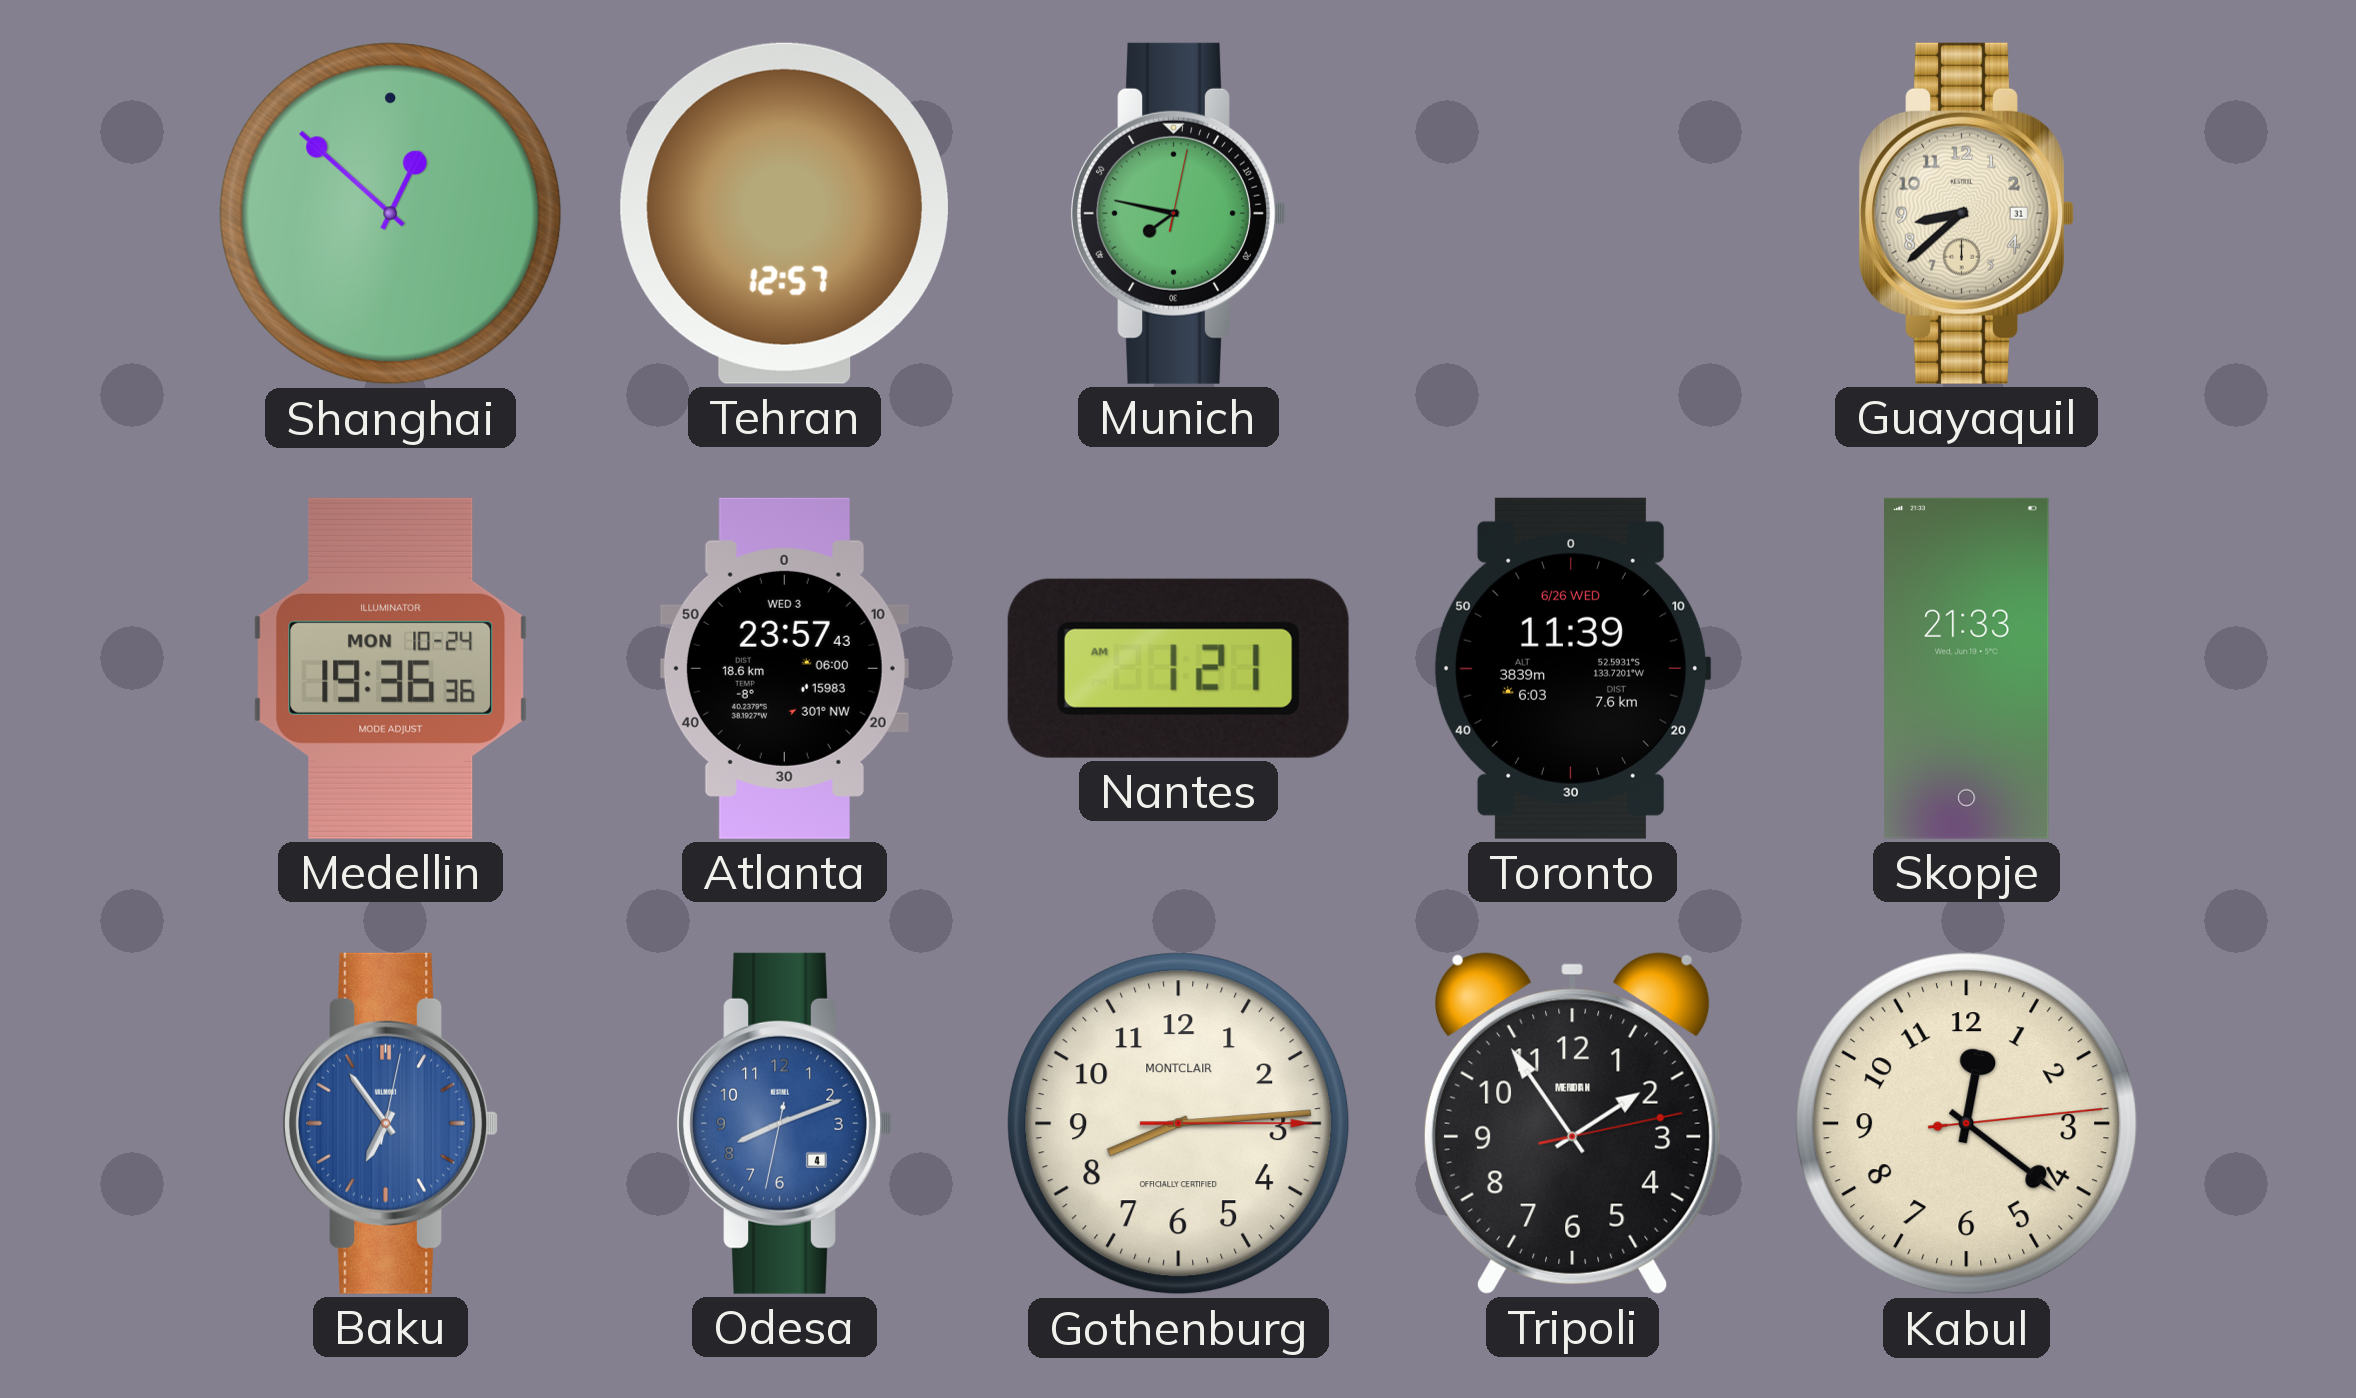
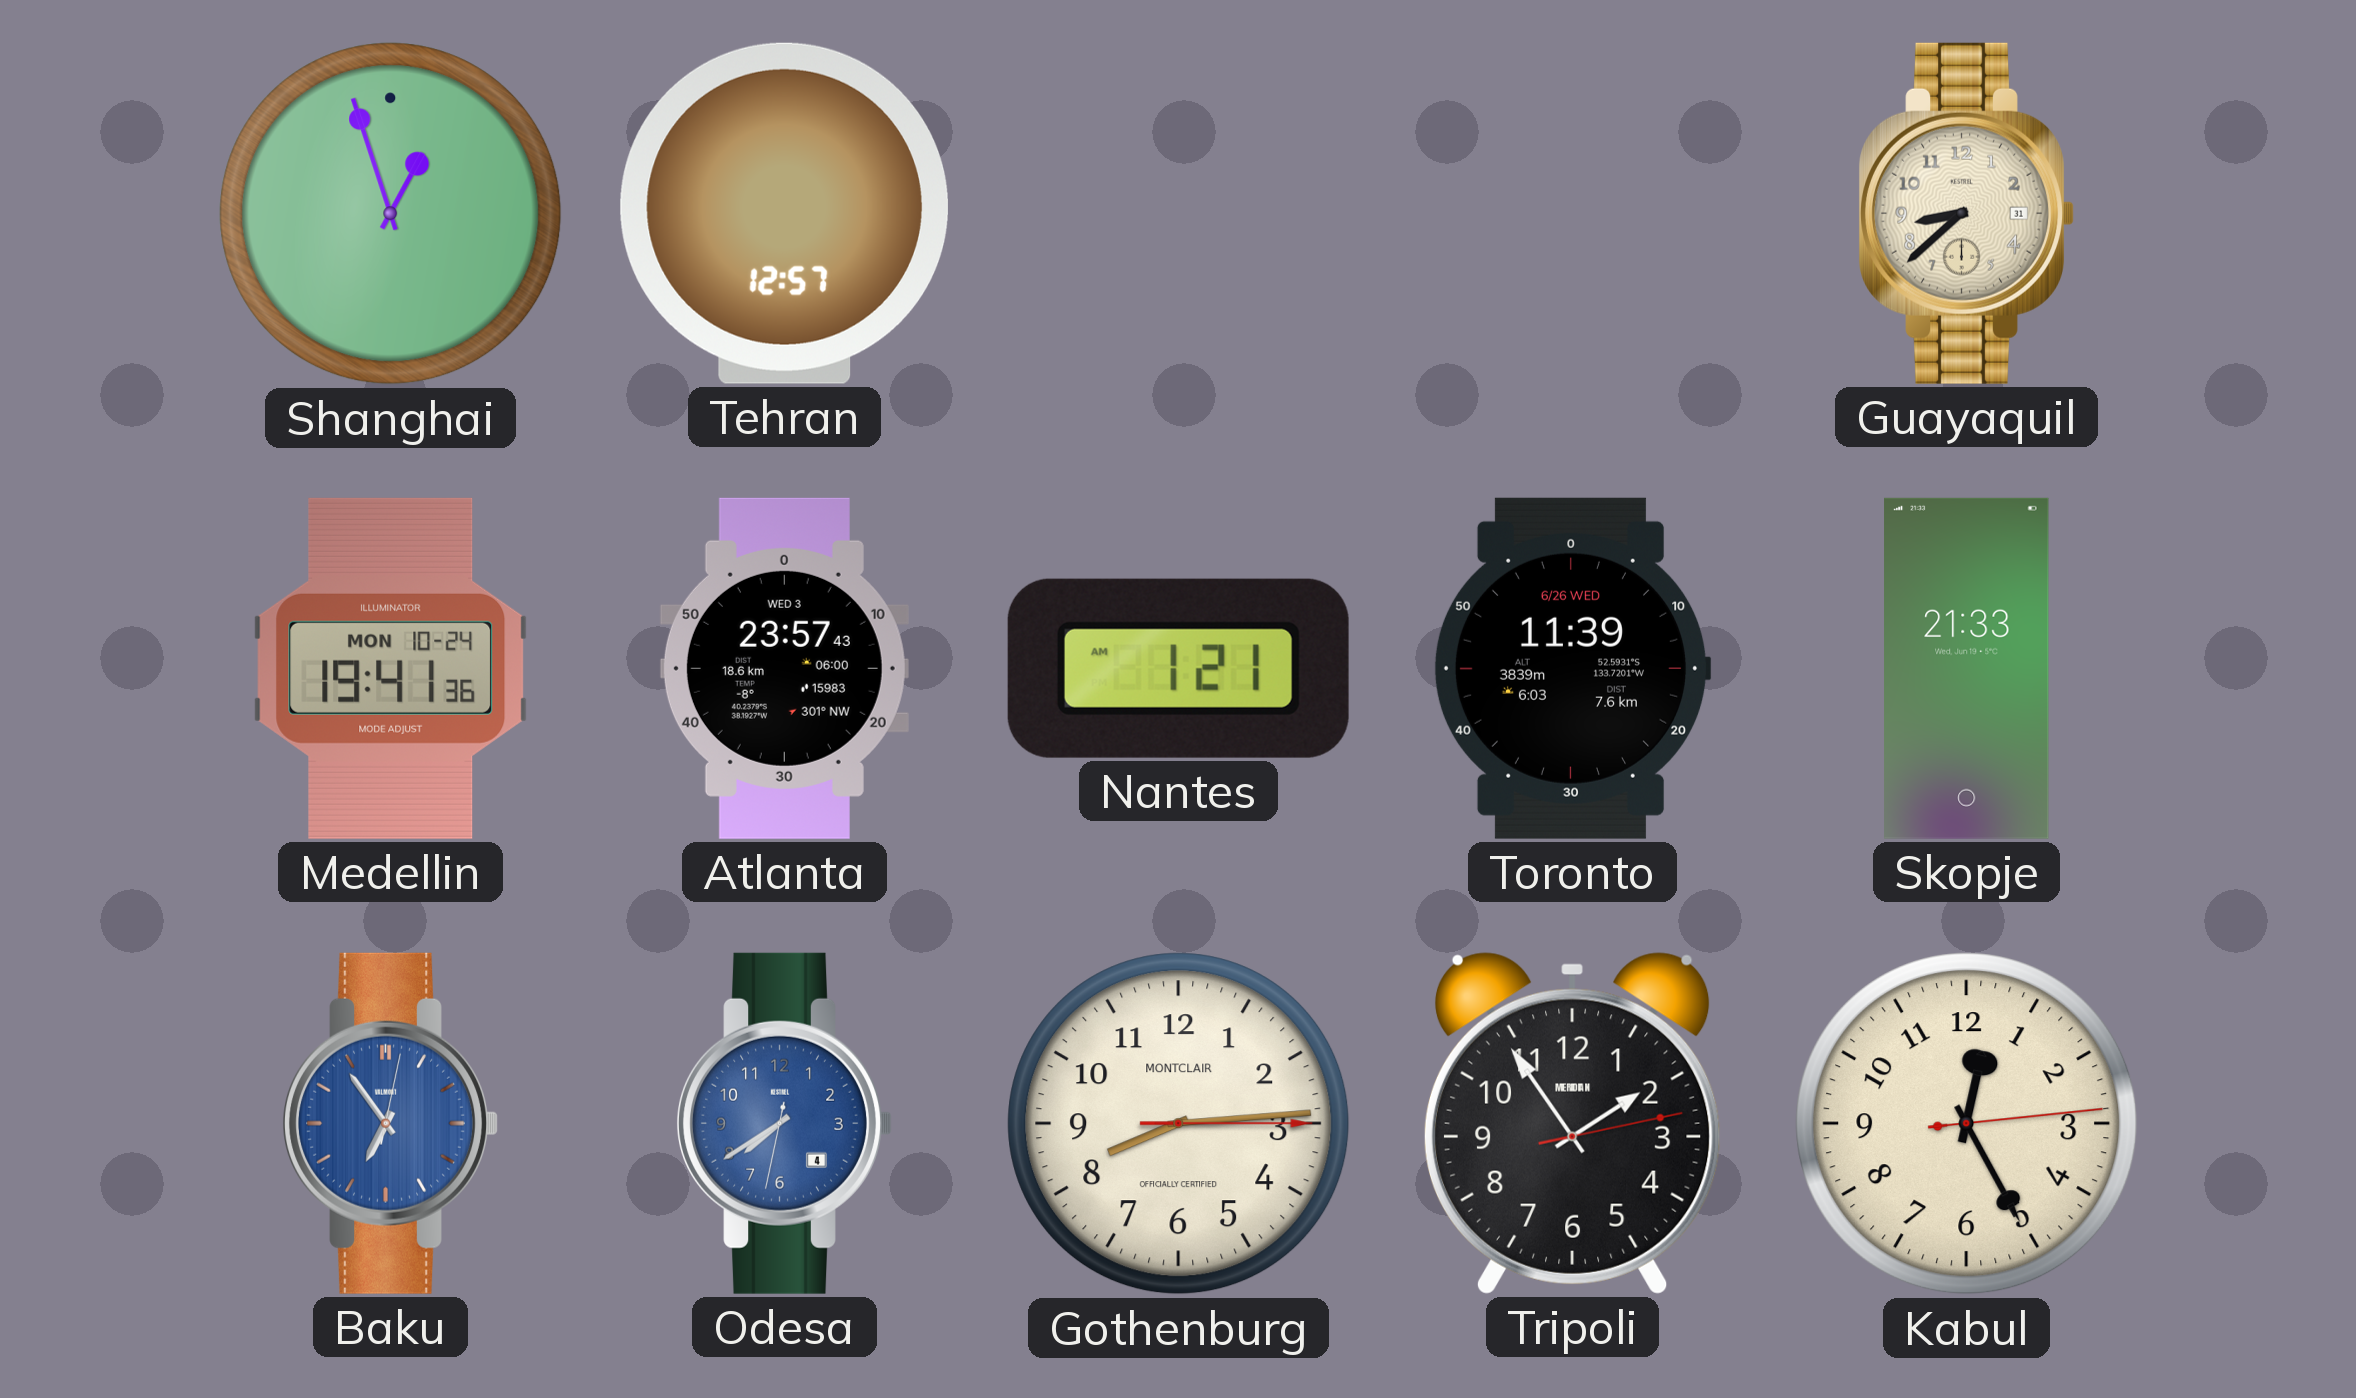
Shanghai: 12:52 -> 12:57 (391, 214)
Munich: 7:47 -> none (1178, 213)
Medellin: 19:36 -> 19:41 (391, 668)
Odesa: 8:11 -> 7:39 (784, 1123)
Kabul: 12:21 -> 12:25 (1967, 1124)
